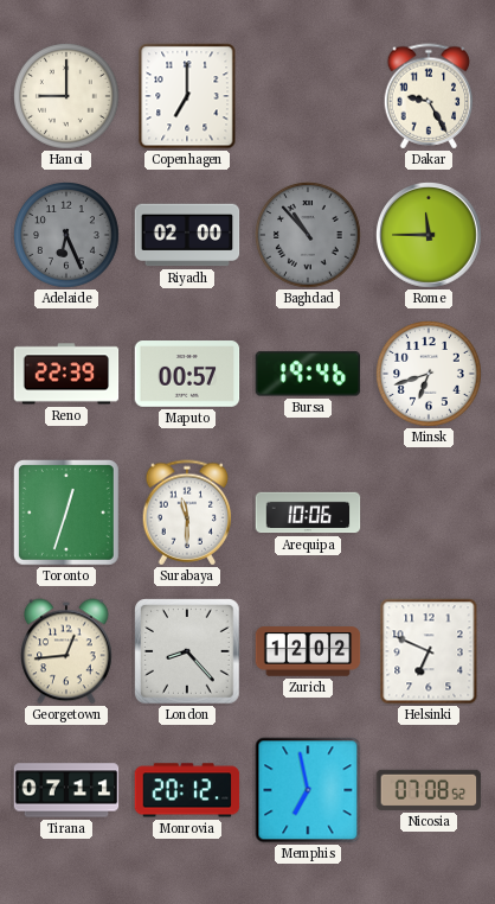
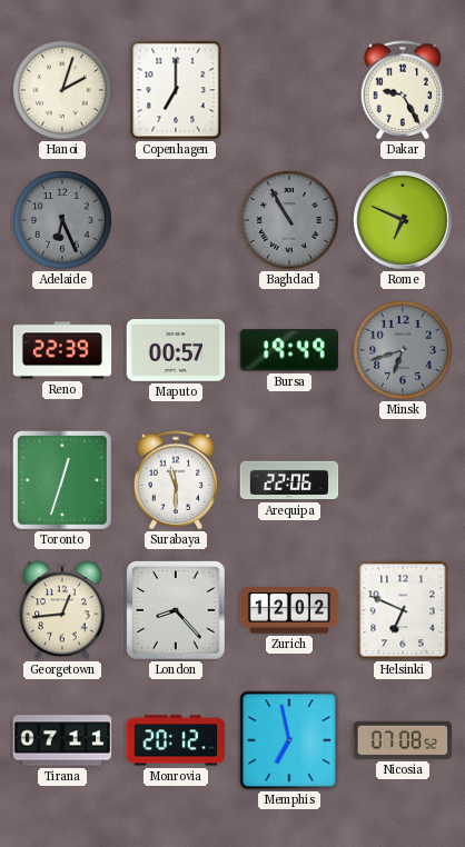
Hanoi: 9:00 -> 2:03 (63, 91)
Riyadh: 02:00 -> none (187, 235)
Baghdad: 10:53 -> 10:55 (290, 221)
Rome: 11:45 -> 6:49 (404, 221)
Bursa: 19:46 -> 19:49 (289, 350)
Minsk dial: white -> grey (404, 351)
Arequipa: 10:06 -> 22:06 (289, 480)
